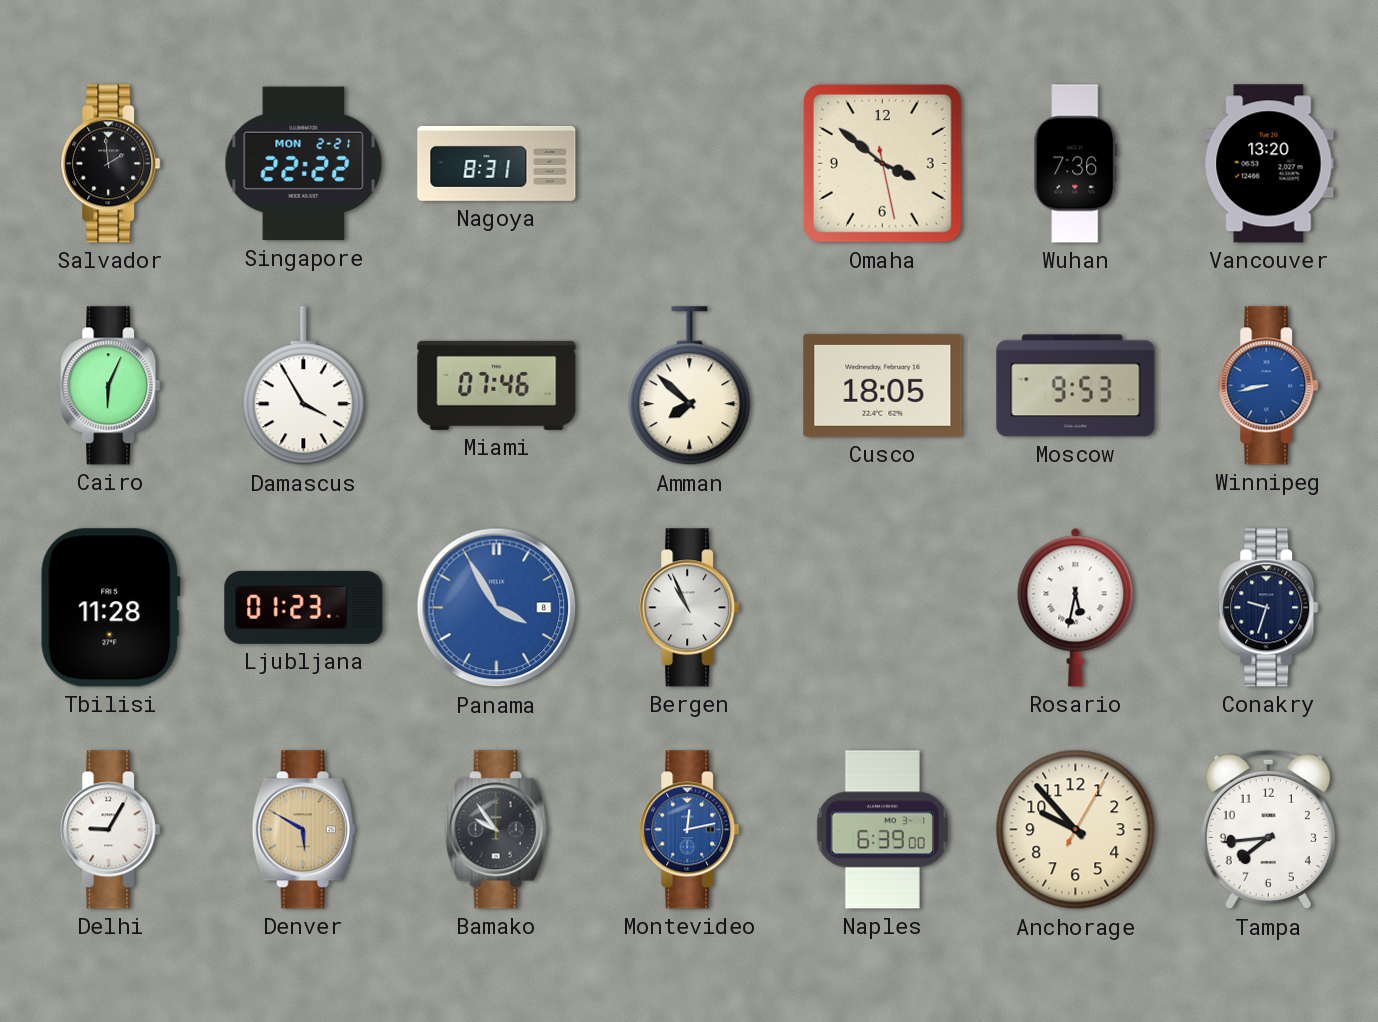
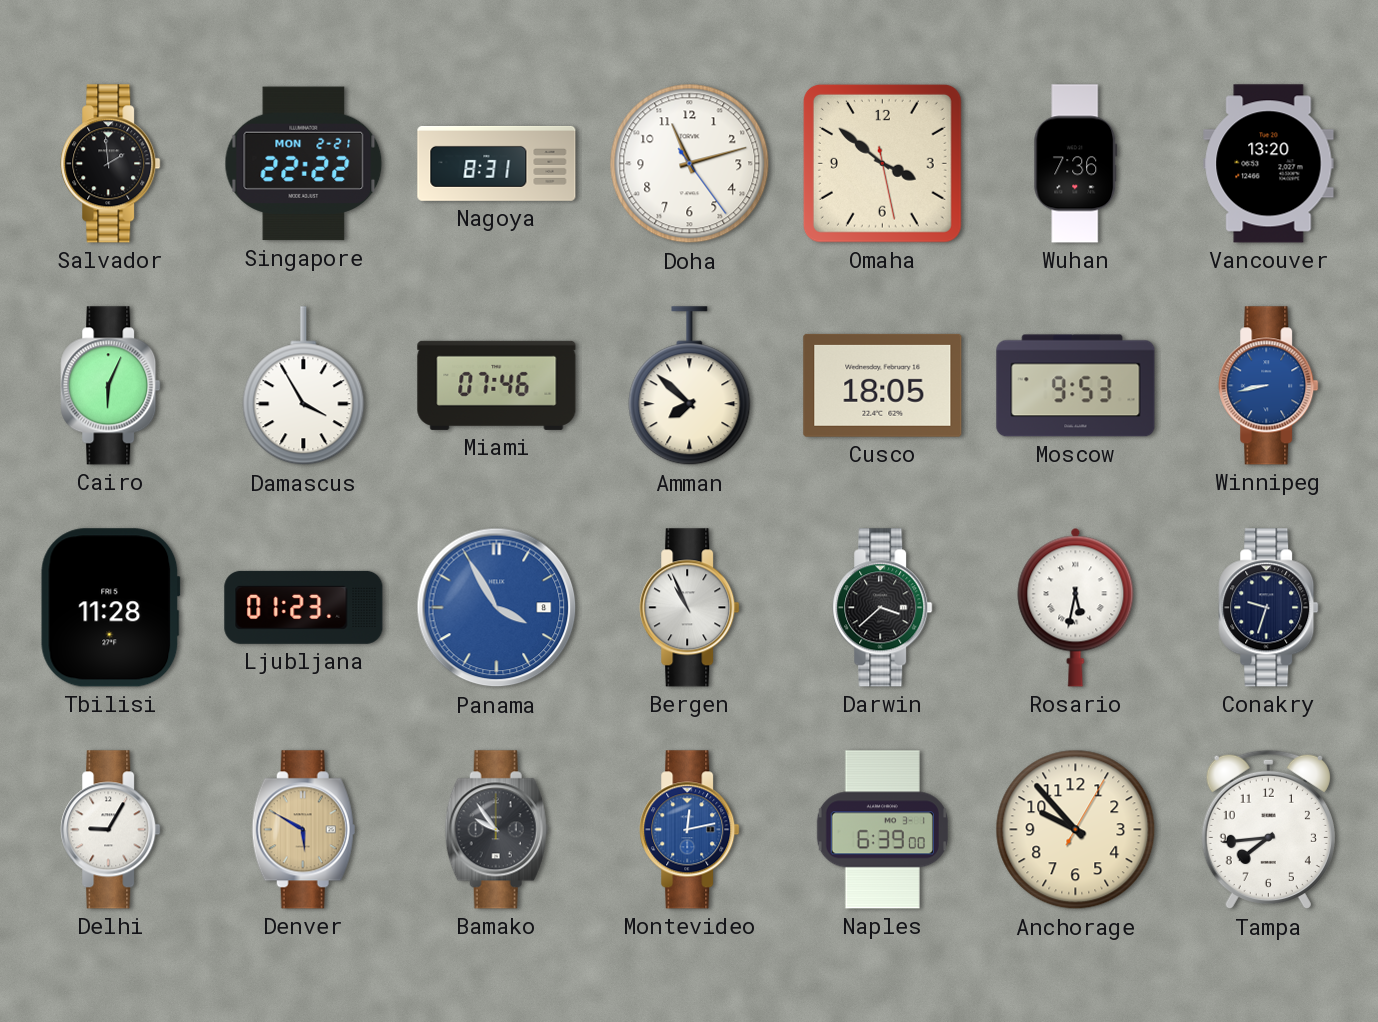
Doha: none -> 11:12 (690, 164)
Darwin: none -> 3:38 (883, 608)
